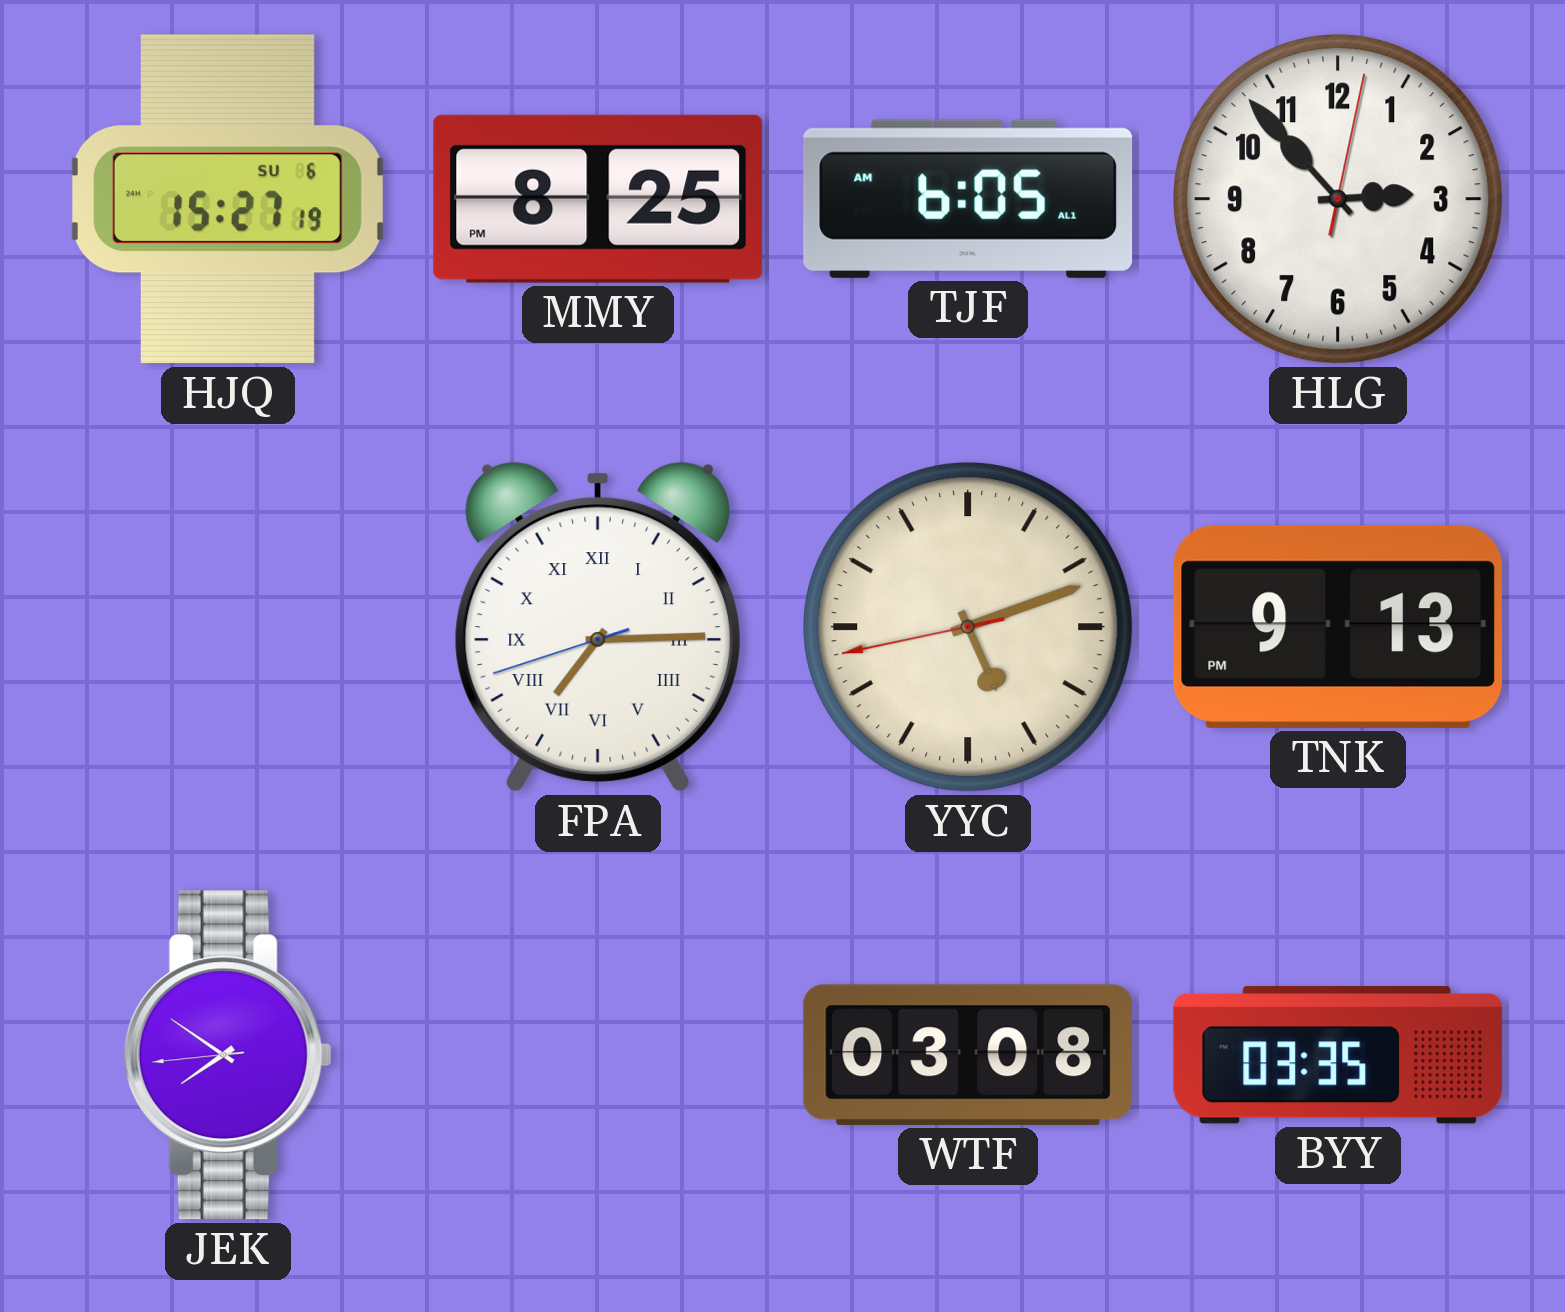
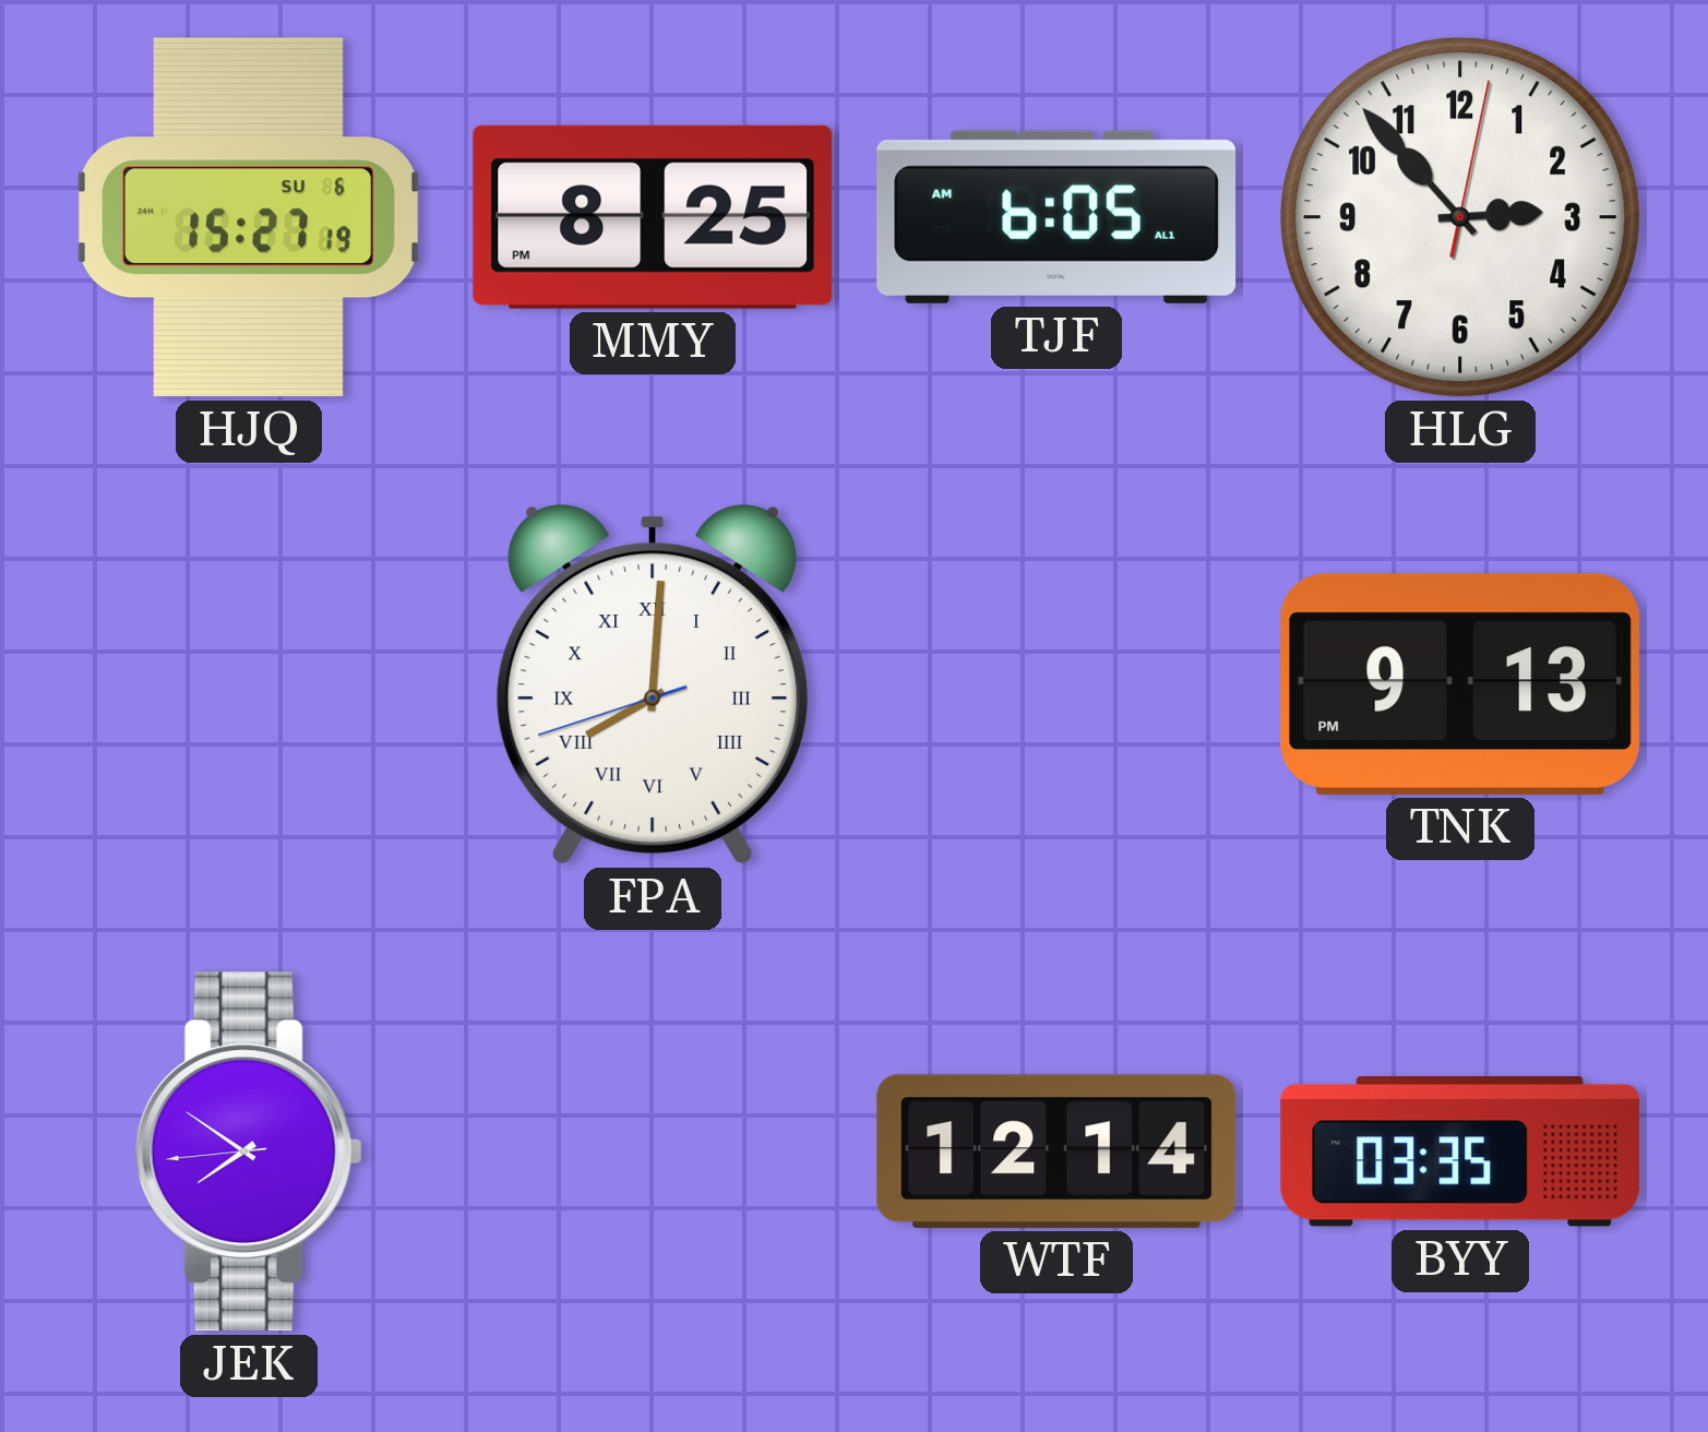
FPA: 7:14 -> 8:00 (653, 684)
YYC: 5:11 -> none (968, 627)
WTF: 03:08 -> 12:14 (1056, 1151)
